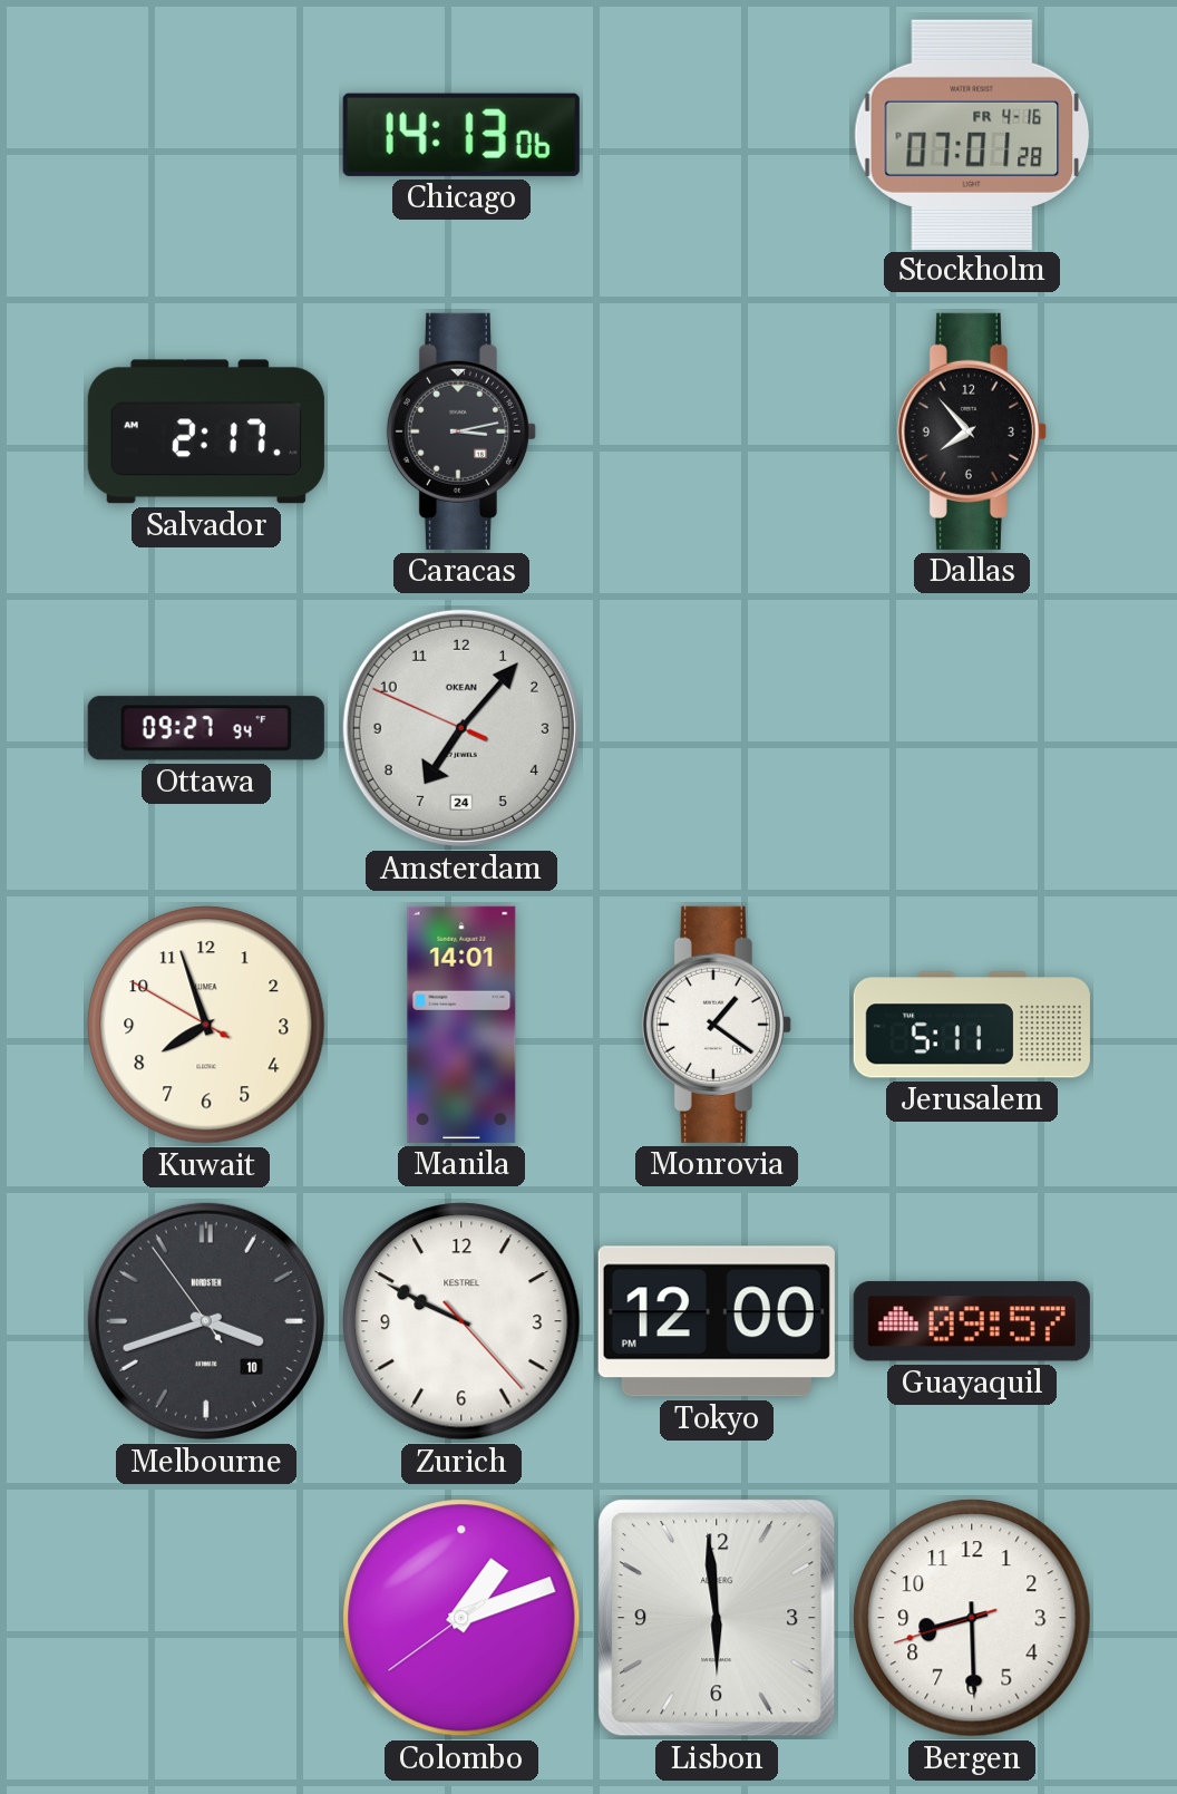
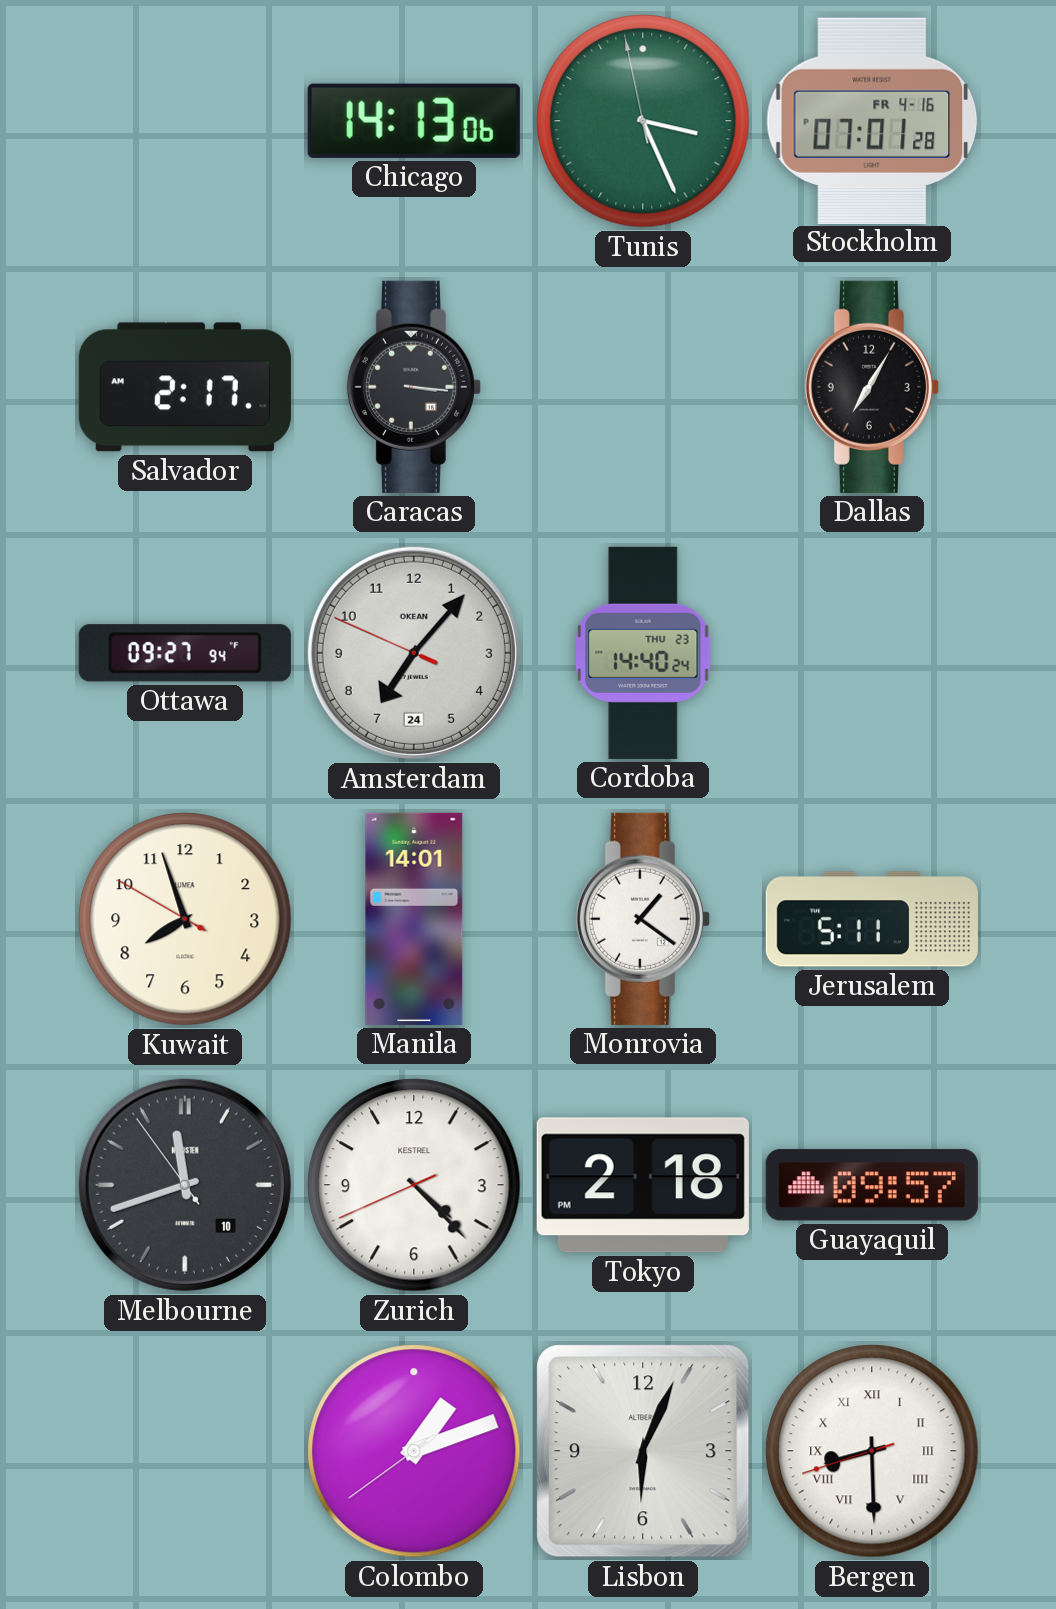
Tunis: none -> 3:25 (643, 121)
Caracas: 3:13 -> 3:16 (414, 387)
Dallas: 7:53 -> 7:05 (872, 387)
Cordoba: none -> 14:40 (643, 653)
Melbourne: 3:41 -> 11:41 (185, 1185)
Zurich: 9:49 -> 4:22 (414, 1185)
Tokyo: 12:00 -> 2:18 (643, 1185)
Lisbon: 5:59 -> 6:04 (643, 1451)
Bergen numerals: Arabic -> Roman (872, 1451)
